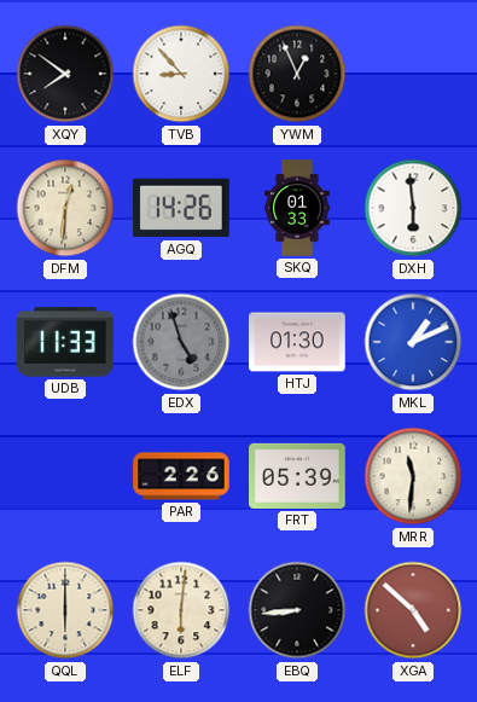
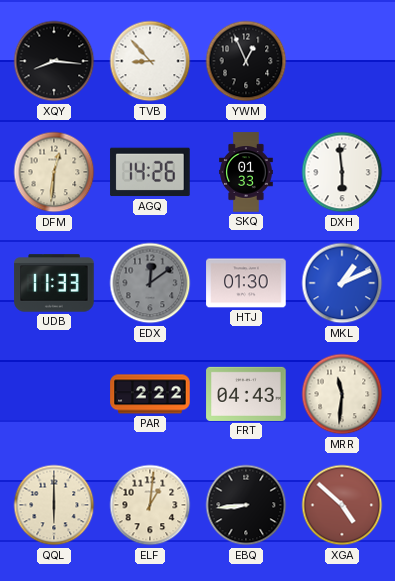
XQY: 7:51 -> 8:16 (54, 61)
EDX: 4:57 -> 12:09 (150, 283)
PAR: 2:26 -> 2:22 (150, 394)
FRT: 05:39 -> 04:43 (246, 394)
ELF: 6:01 -> 1:01 (150, 505)
